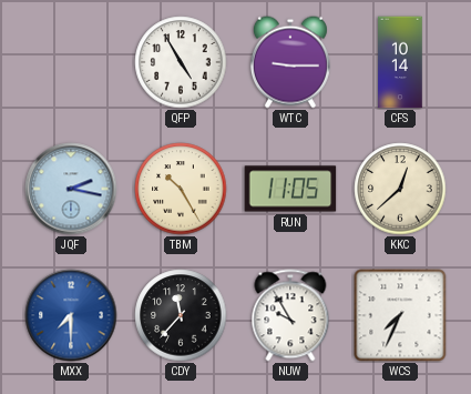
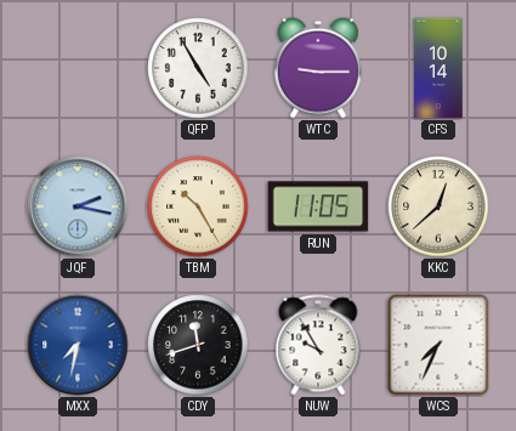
MXX: 7:30 -> 7:32 (78, 345)
CDY: 11:37 -> 11:42 (198, 345)
